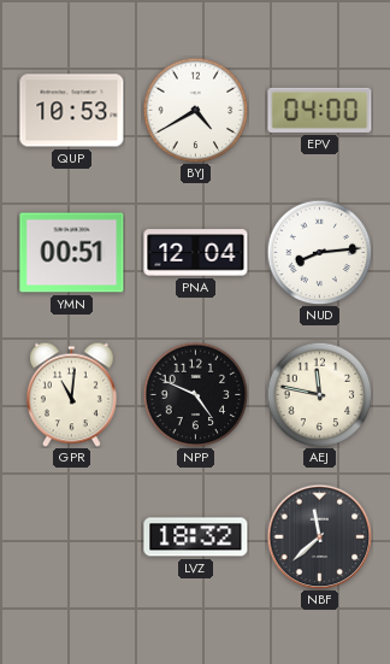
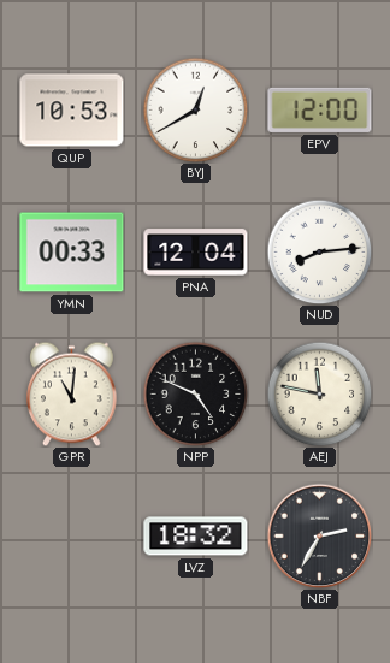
BYJ: 4:40 -> 12:40 (195, 109)
EPV: 04:00 -> 12:00 (320, 109)
YMN: 00:51 -> 00:33 (72, 253)
NBF: 11:38 -> 2:35 (319, 535)
